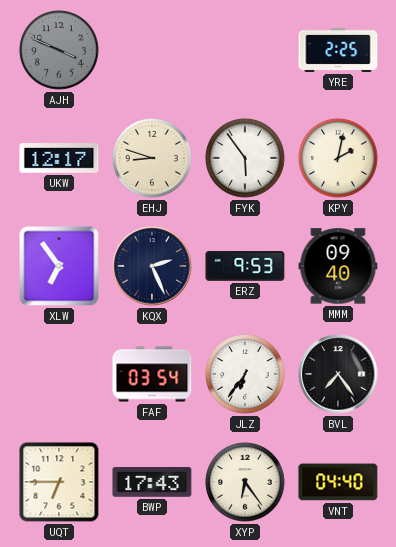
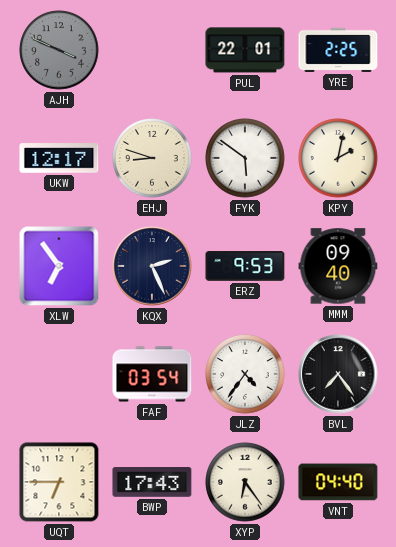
PUL: none -> 22:01 (245, 50)
FYK: 5:54 -> 5:51 (245, 158)
JLZ: 6:36 -> 4:36 (245, 374)
